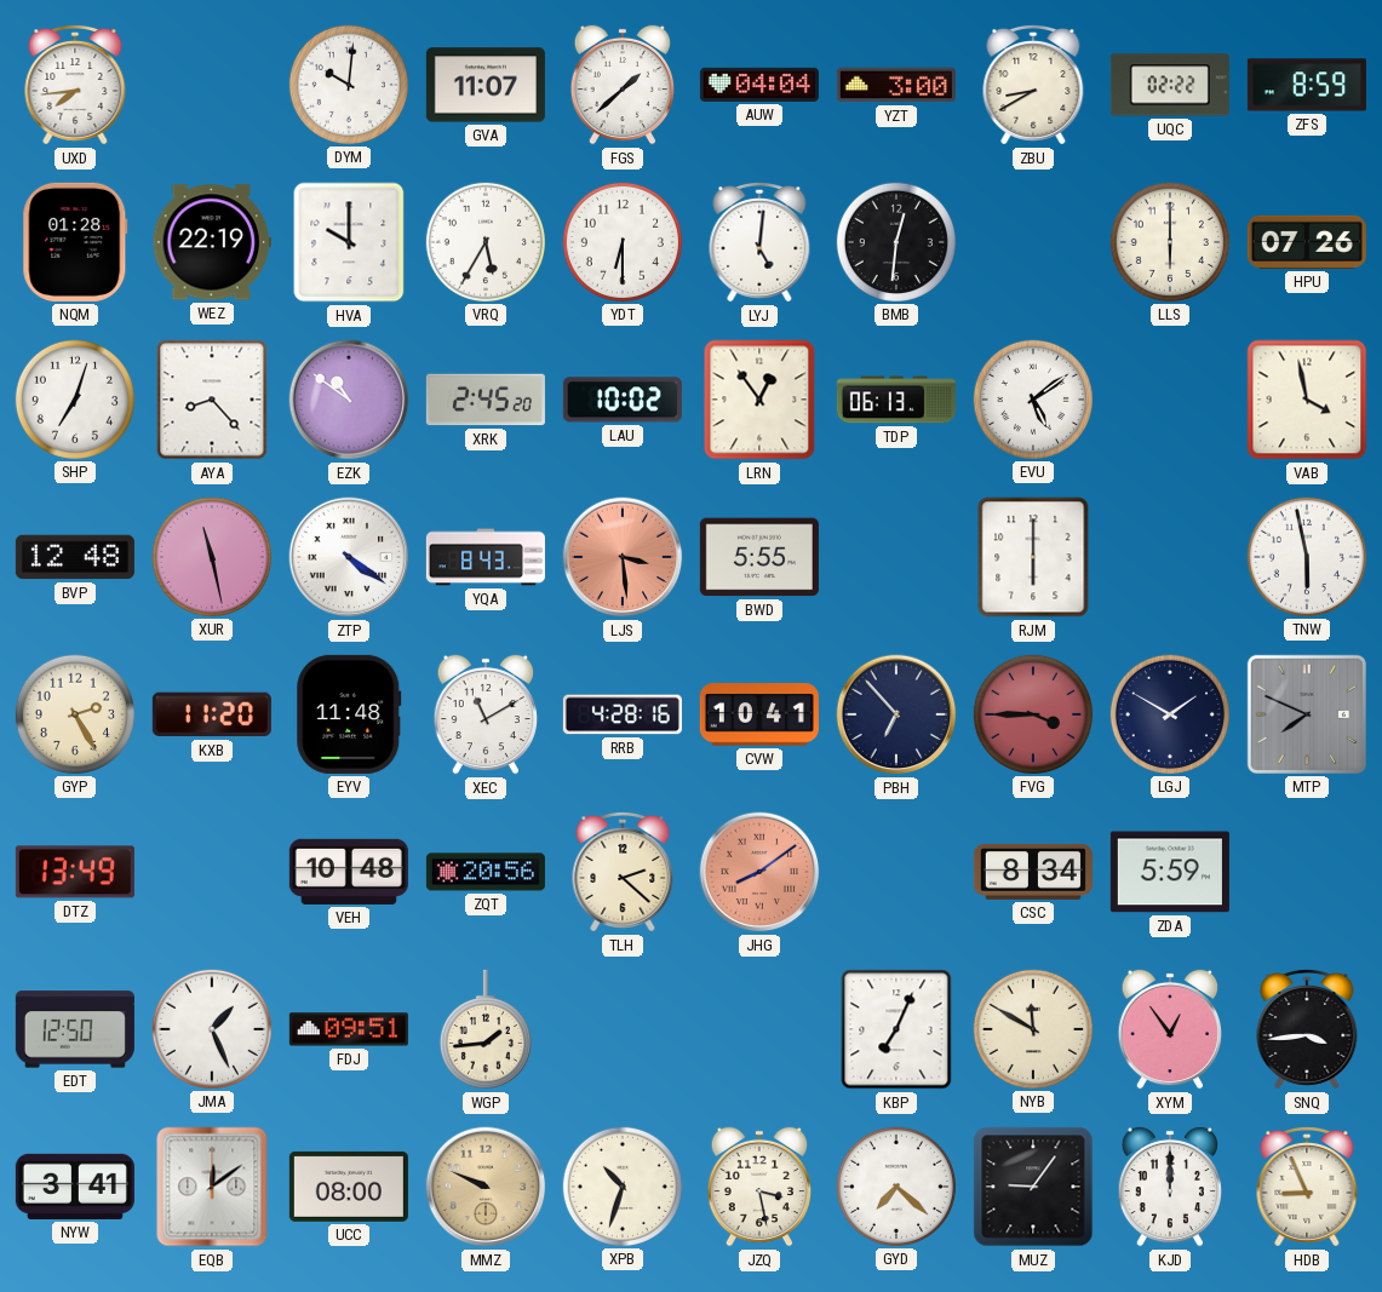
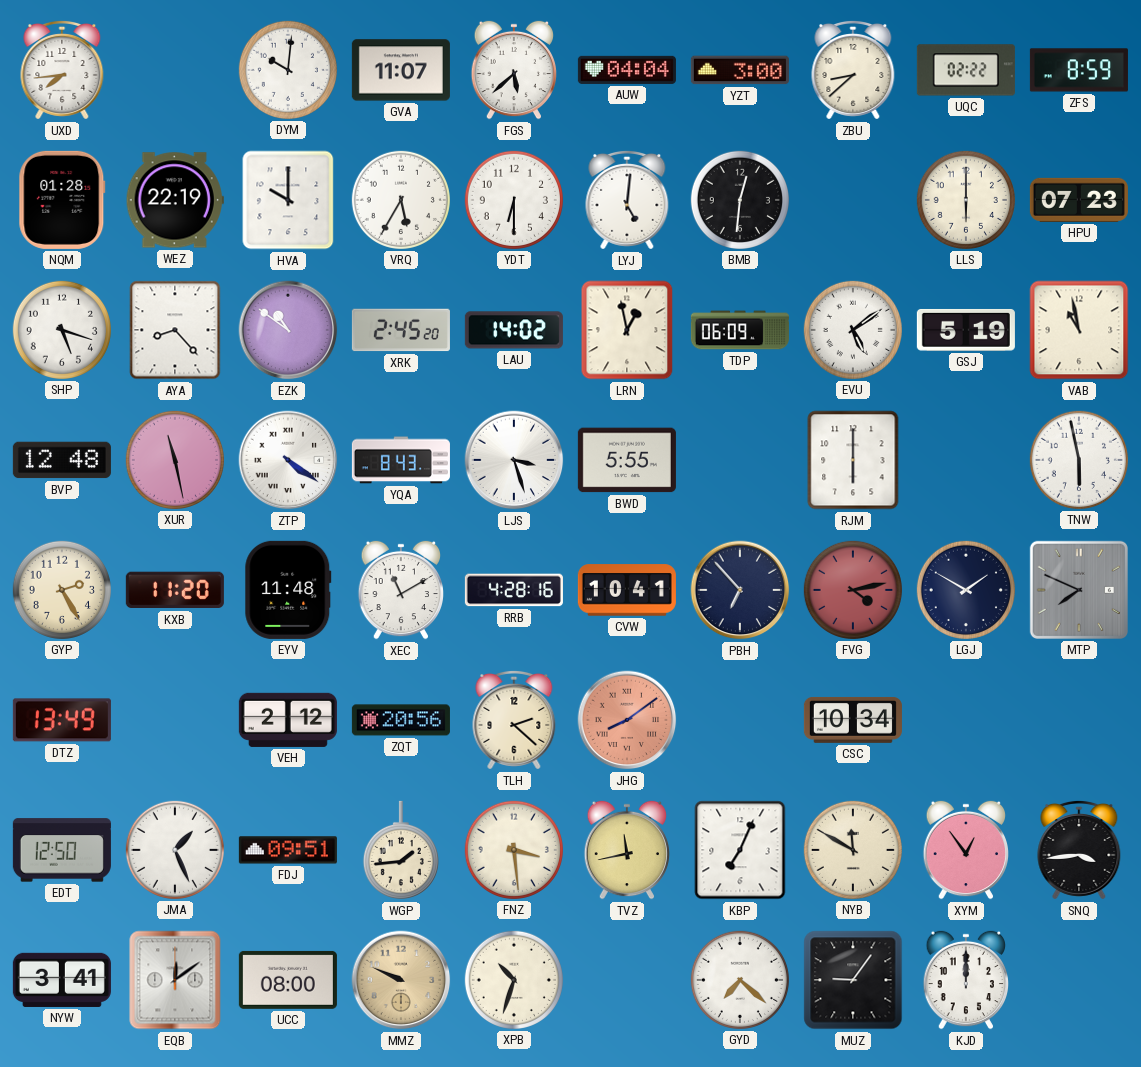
FGS: 1:38 -> 5:38 (514, 70)
ZBU: 8:40 -> 8:38 (853, 70)
HPU: 07:26 -> 07:23 (1079, 200)
SHP: 7:03 -> 5:18 (62, 330)
LAU: 10:02 -> 14:02 (514, 330)
LRN: 12:54 -> 12:58 (627, 330)
TDP: 06:13 -> 06:09 (740, 330)
GSJ: none -> 5:19 (966, 330)
VAB: 3:58 -> 10:58 (1079, 330)
LJS: 3:29 -> 3:27 (514, 460)
LJS dial: salmon -> white (514, 460)
FVG: 3:45 -> 4:13 (853, 590)
VEH: 10:48 -> 2:12 (288, 720)
CSC: 8:34 -> 10:34 (853, 720)
ZDA: 5:59 -> none (1170, 872)
FNZ: none -> 3:29 (514, 850)
TVZ: none -> 11:43 (627, 850)
JZQ: 3:28 -> none (759, 1187)
HDB: 8:56 -> none (1307, 1187)
